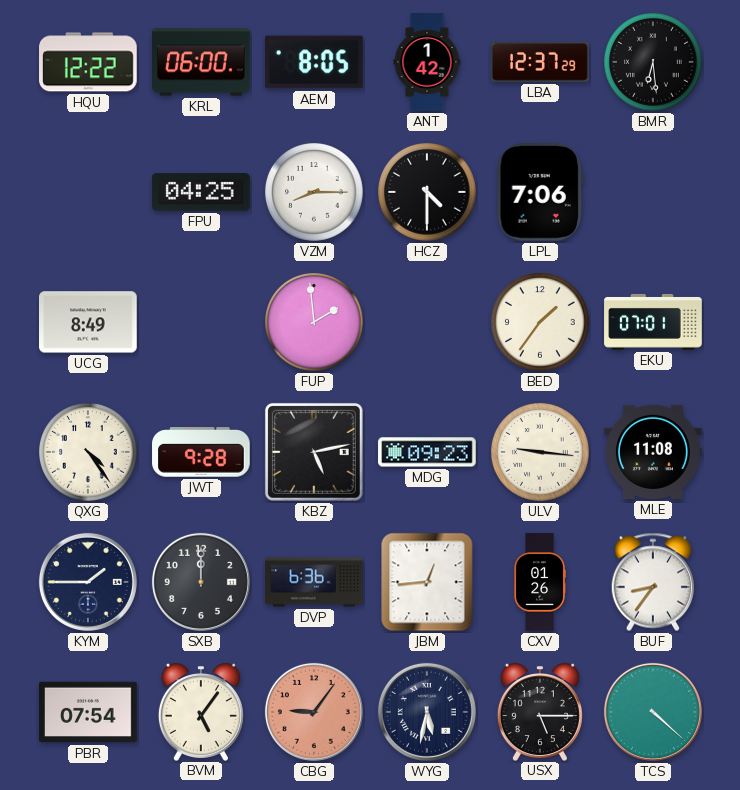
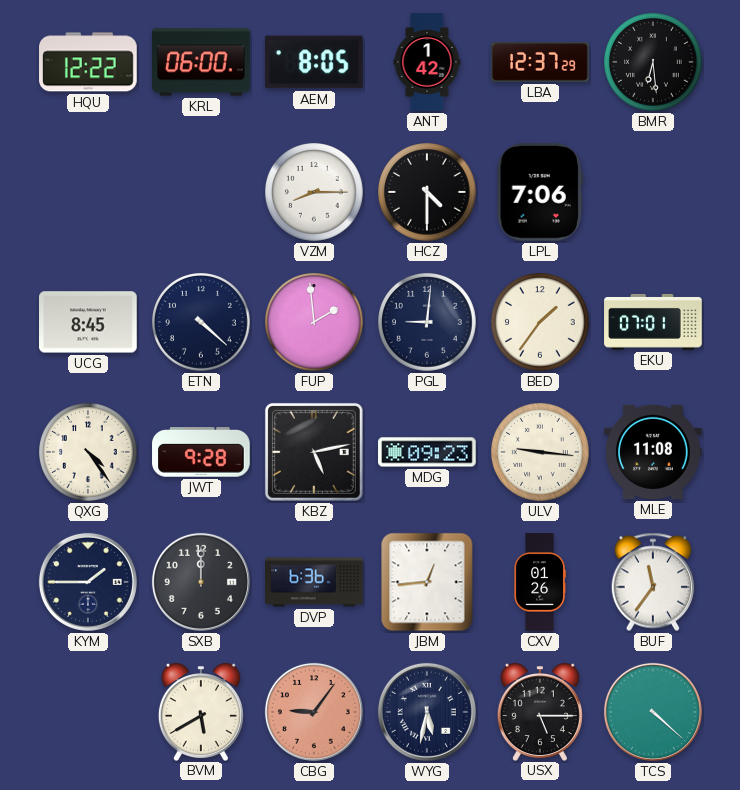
FPU: 04:25 -> none (201, 192)
UCG: 8:49 -> 8:45 (88, 322)
ETN: none -> 4:22 (202, 323)
PGL: none -> 9:01 (428, 323)
BUF: 8:36 -> 11:36 (653, 582)
PBR: 07:54 -> none (88, 712)
BVM: 5:06 -> 5:40 (201, 712)
